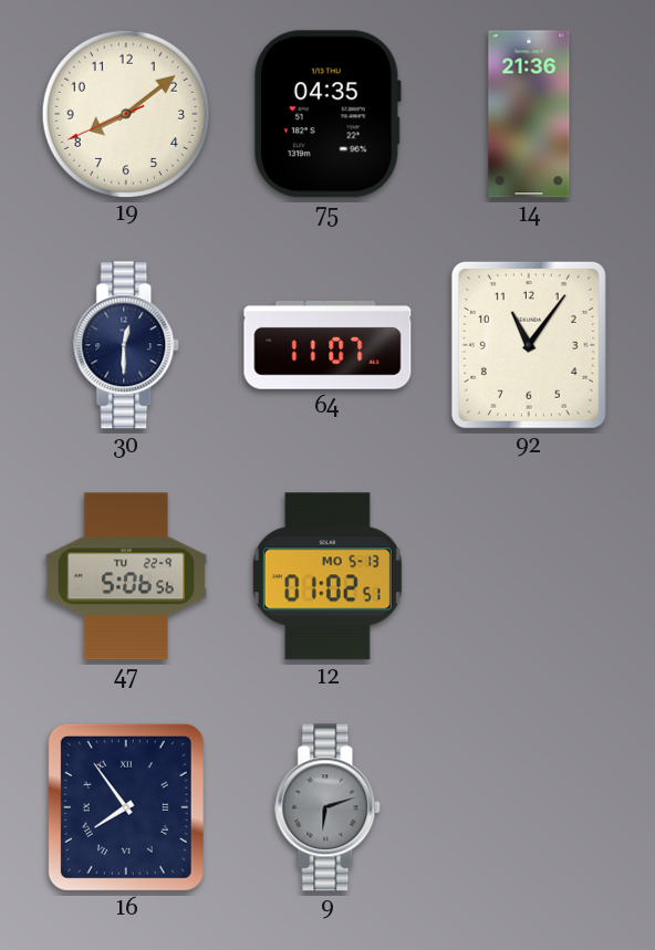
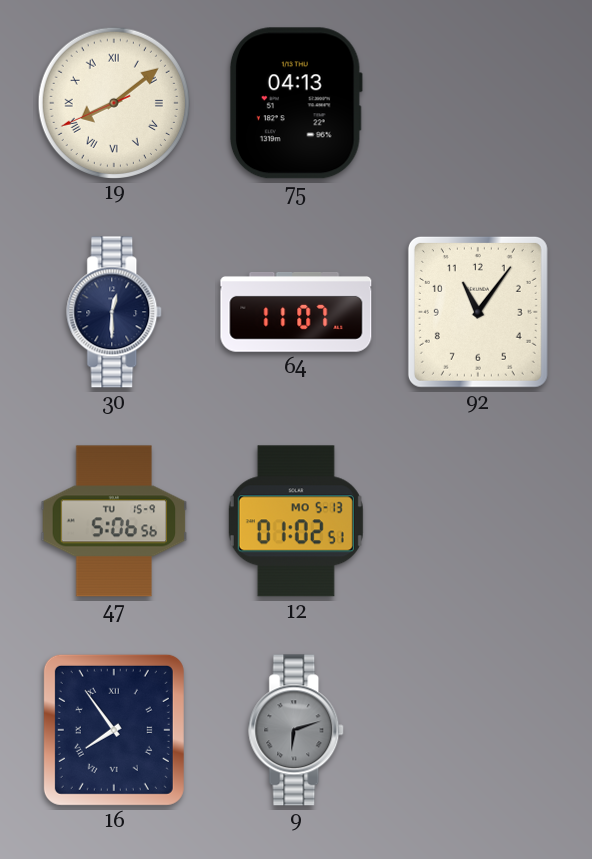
19 numerals: Arabic -> Roman (113, 102)
75: 04:35 -> 04:13 (296, 103)
14: 21:36 -> none (529, 114)
47 date: TU 22-9 -> TU 15-9 (114, 521)
